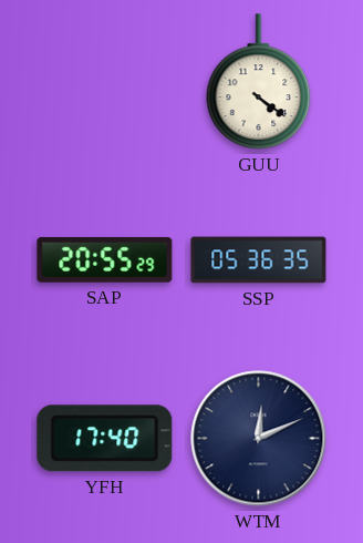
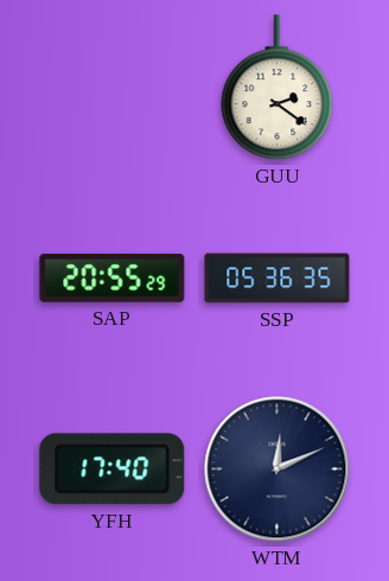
GUU: 4:21 -> 2:21 (278, 88)
